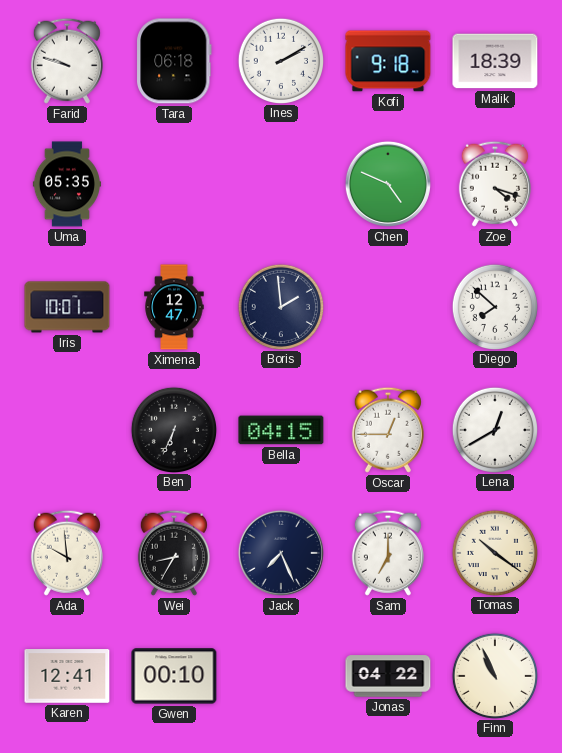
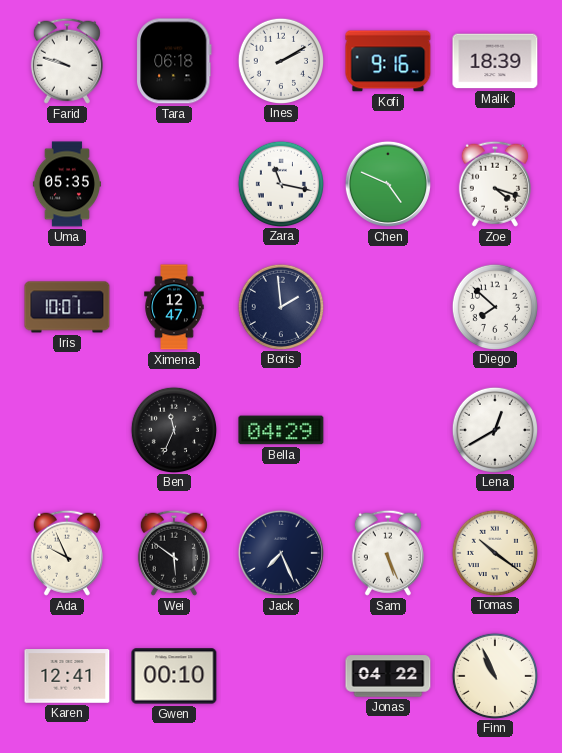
Kofi: 9:18 -> 9:16 (388, 61)
Zara: none -> 11:17 (280, 183)
Ben: 6:34 -> 11:34 (173, 429)
Bella: 04:15 -> 04:29 (281, 430)
Oscar: 12:45 -> none (388, 430)
Ada: 9:59 -> 9:56 (67, 553)
Wei: 8:35 -> 5:51 (174, 553)
Sam: 7:00 -> 5:26 (388, 553)
